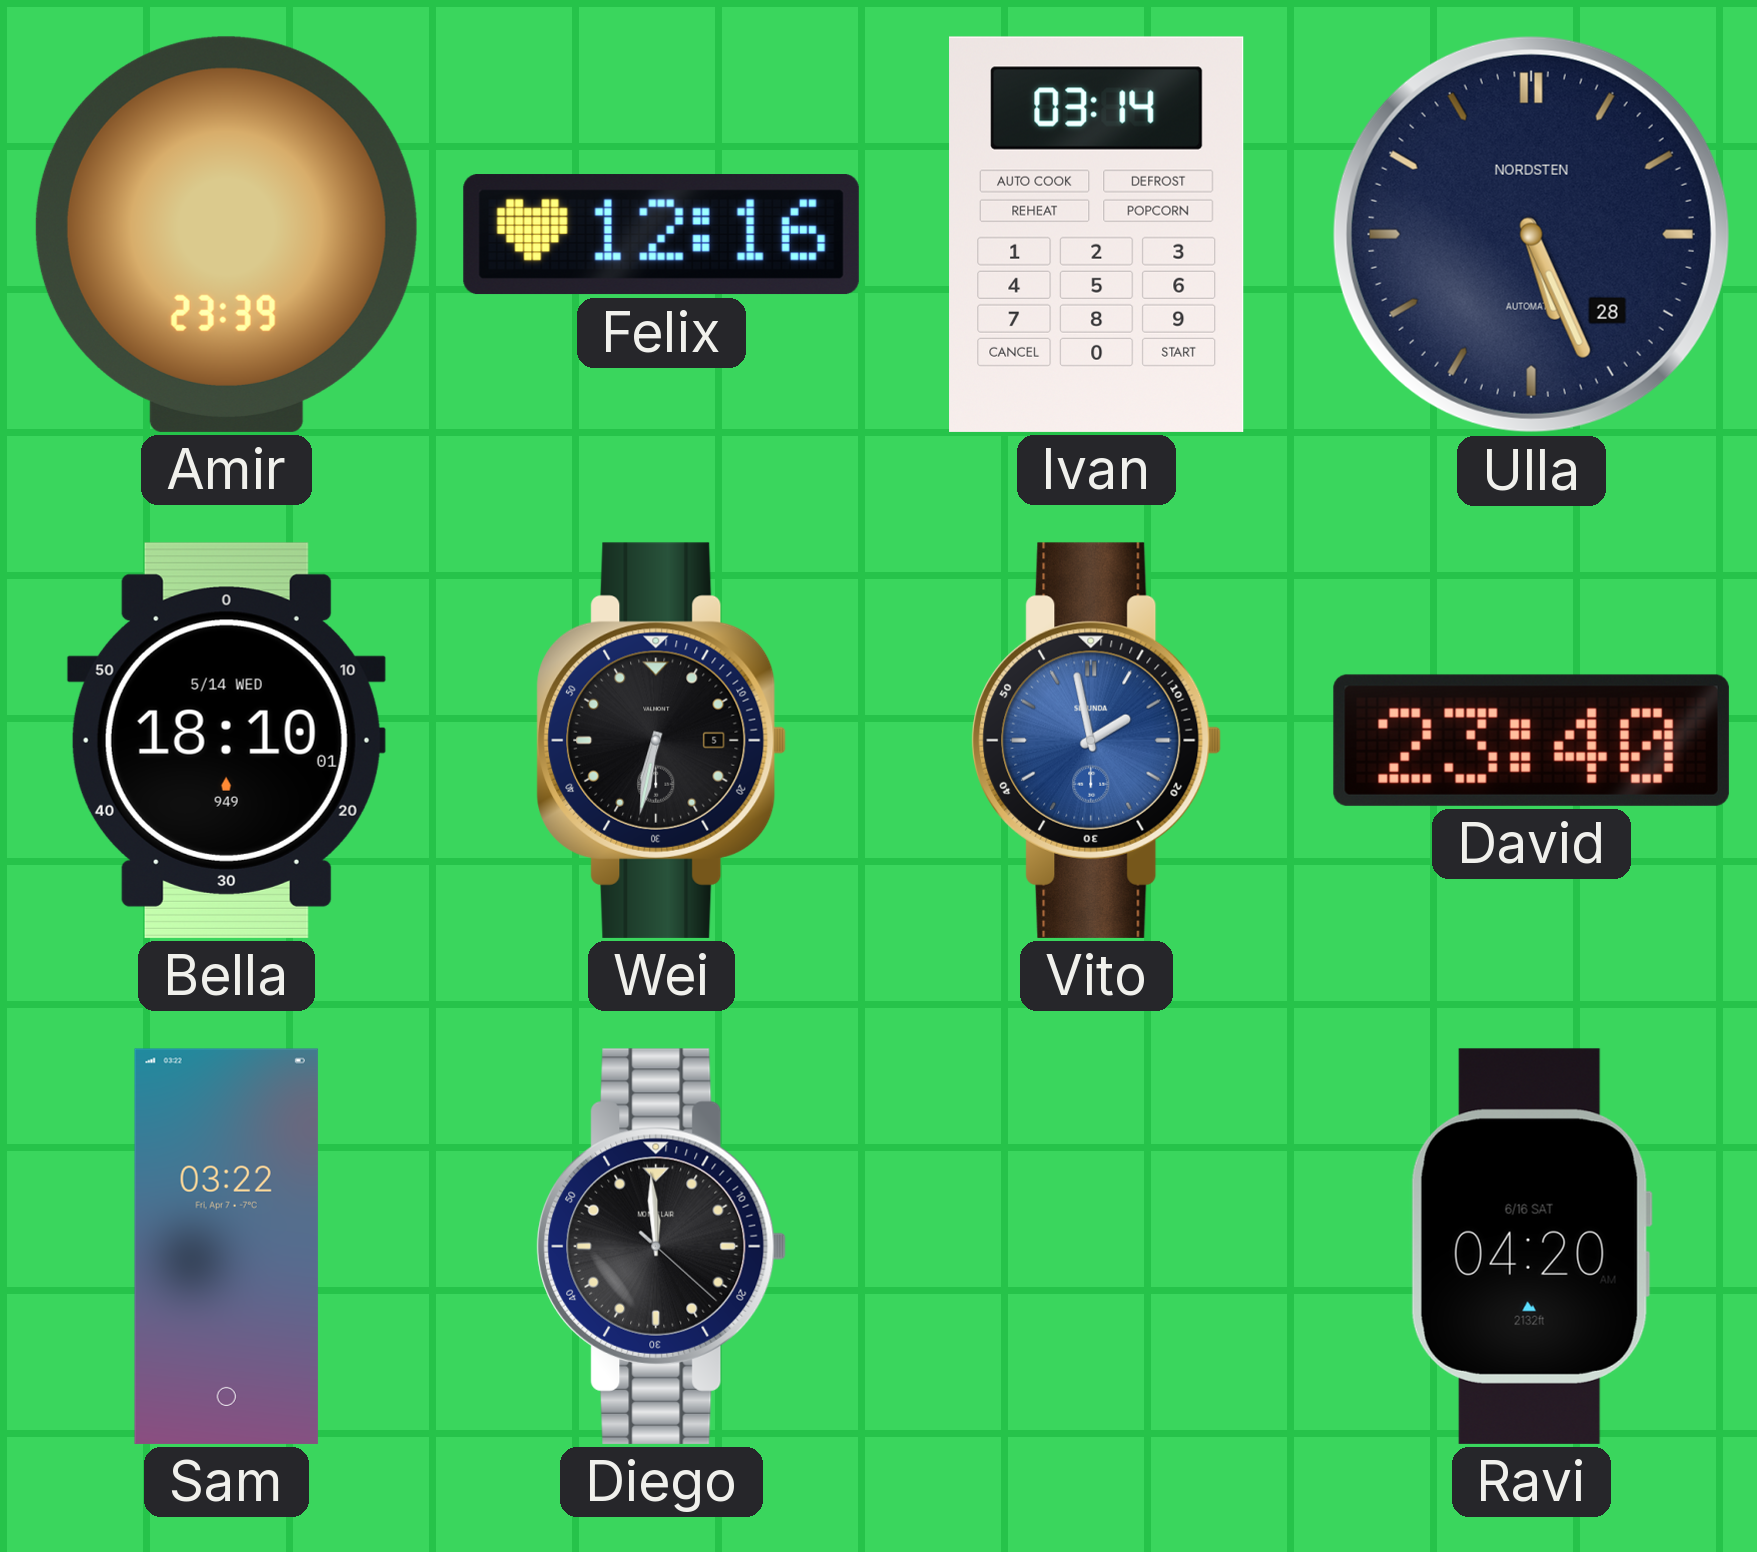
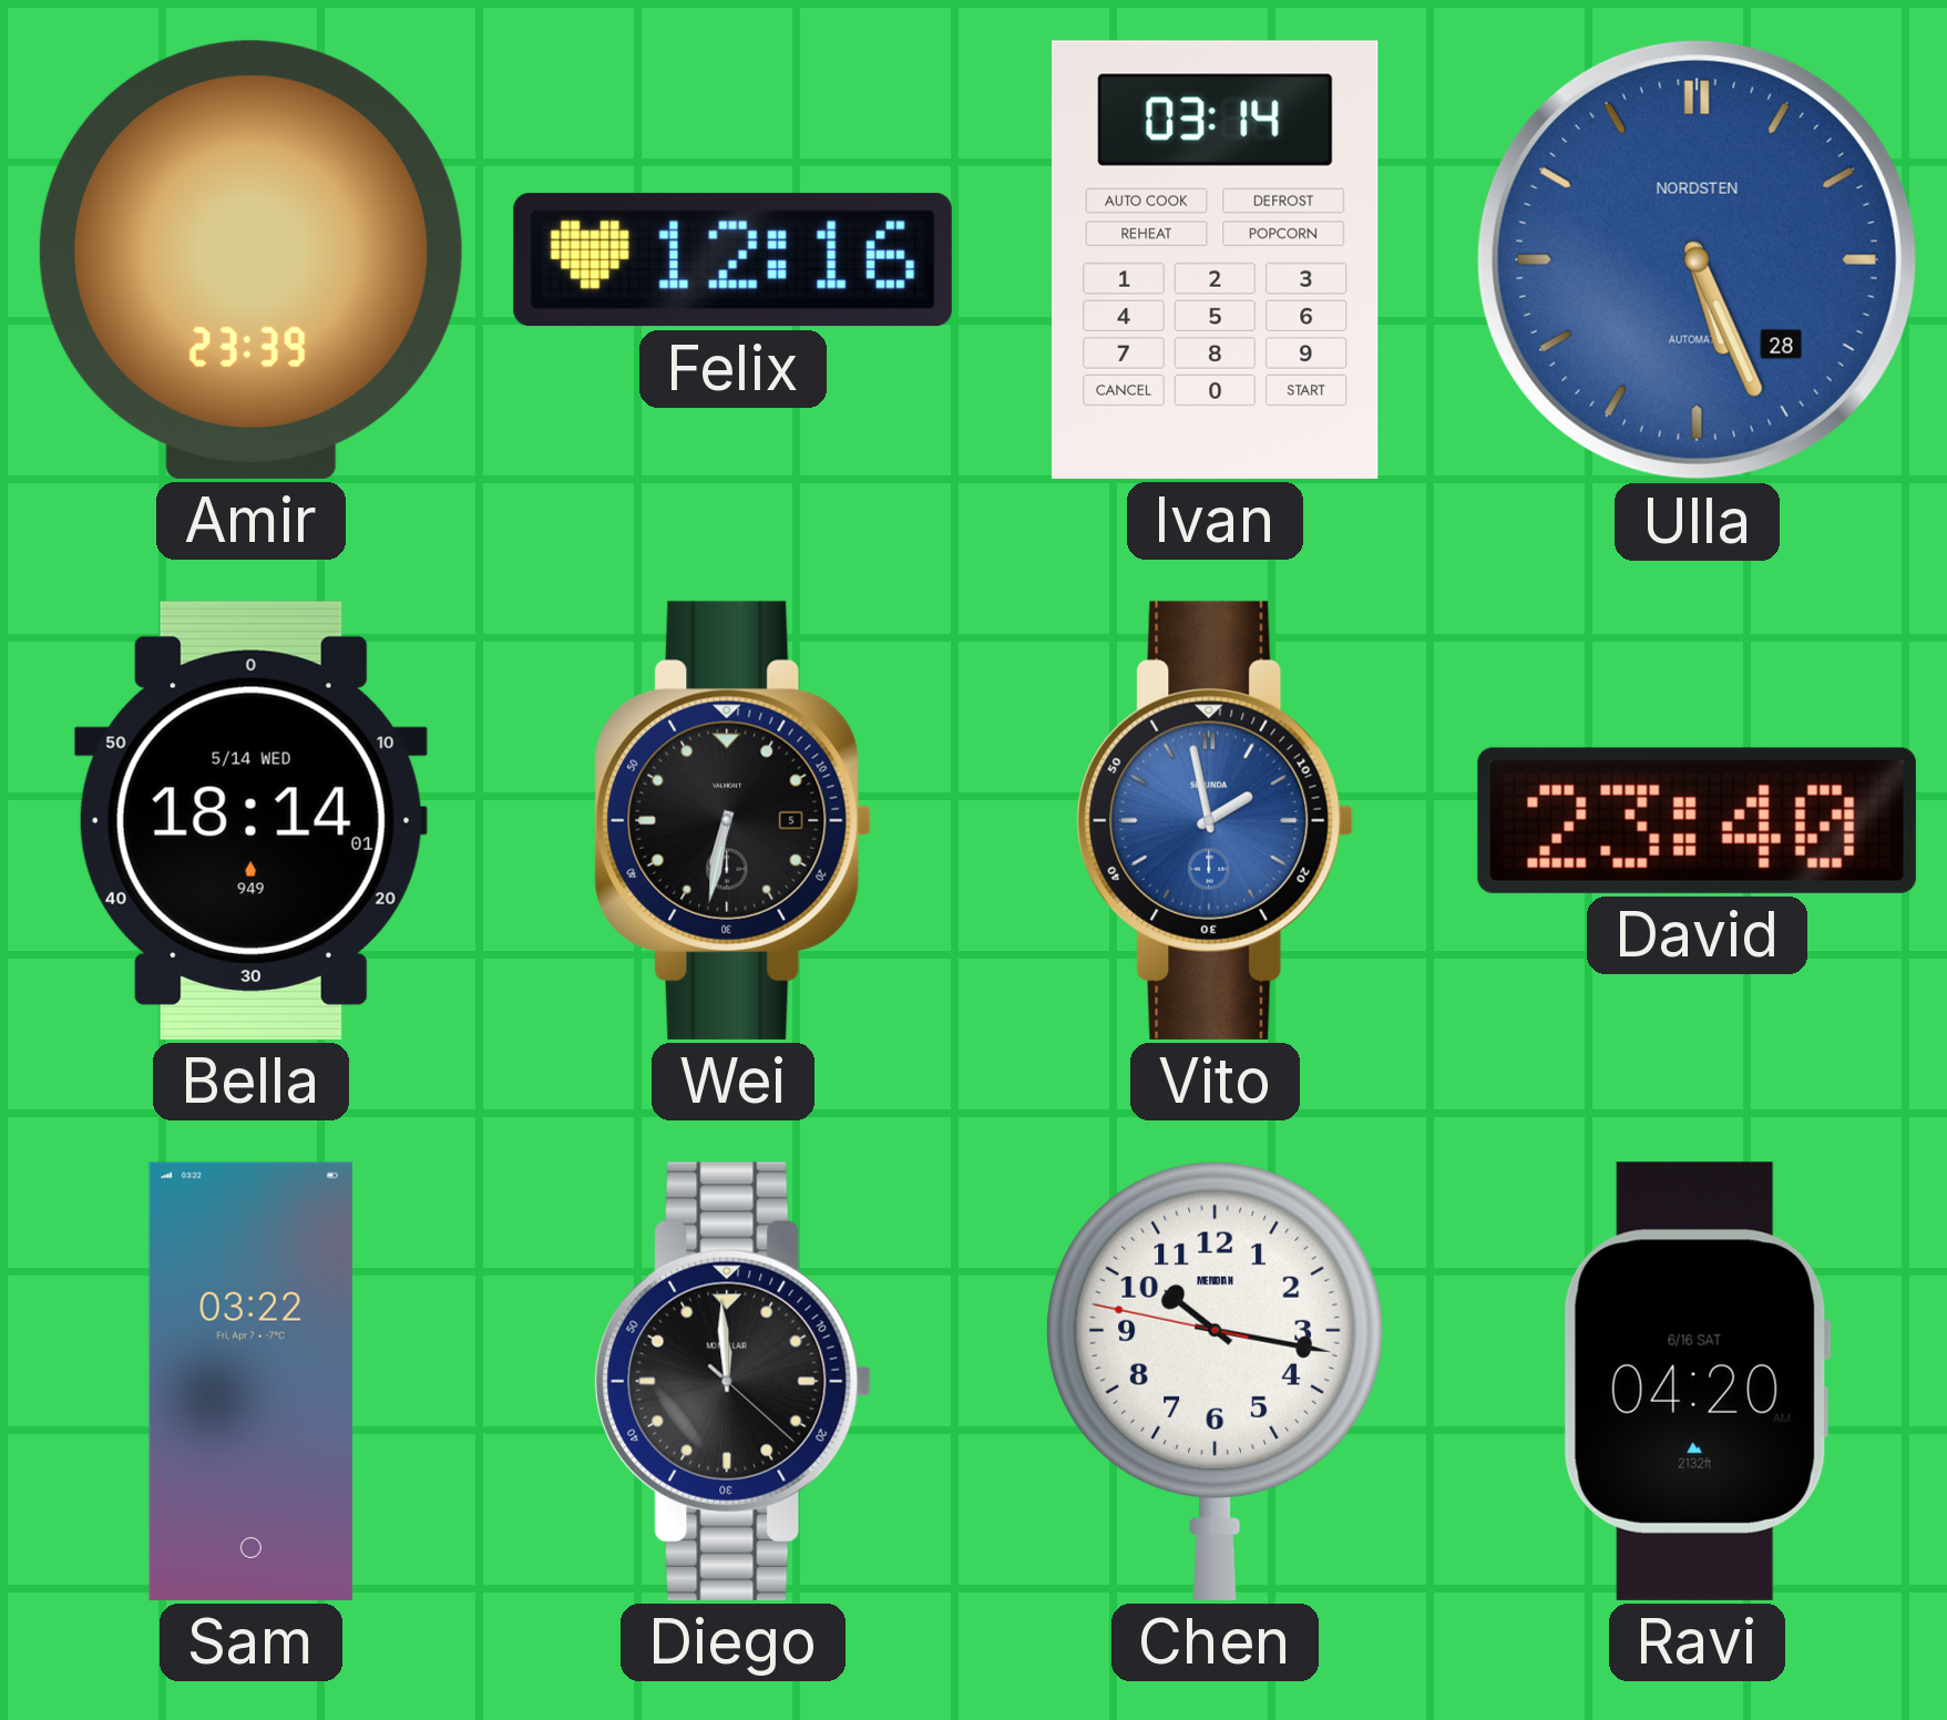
Ulla dial: navy -> blue (1697, 259)
Bella: 18:10 -> 18:14 (250, 820)
Chen: none -> 10:16 (1216, 1381)
